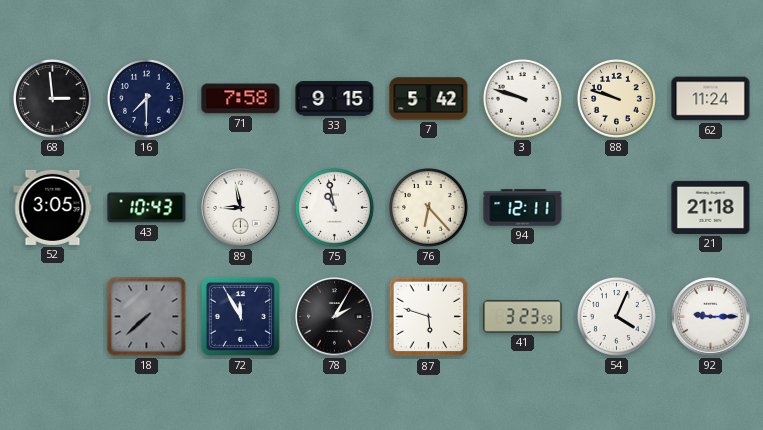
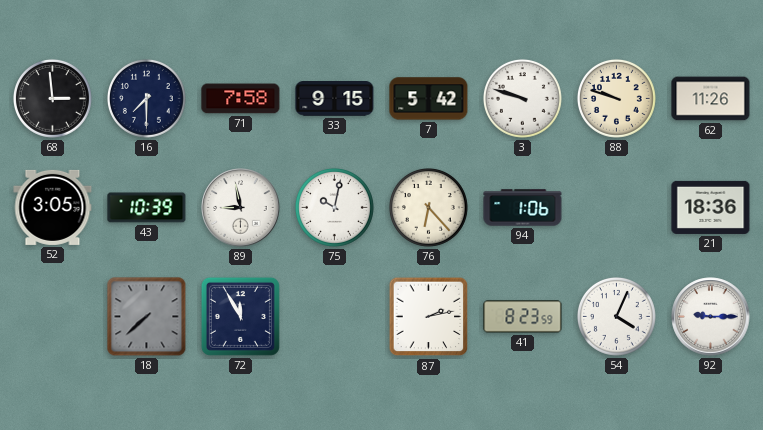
62: 11:24 -> 11:26 (711, 99)
43: 10:43 -> 10:39 (147, 208)
75: 10:58 -> 10:02 (334, 207)
94: 12:11 -> 1:06 (523, 208)
21: 21:18 -> 18:36 (711, 207)
78: 2:05 -> none (335, 317)
87: 5:48 -> 2:13 (429, 317)
41: 3:23 -> 8:23 (523, 317)
